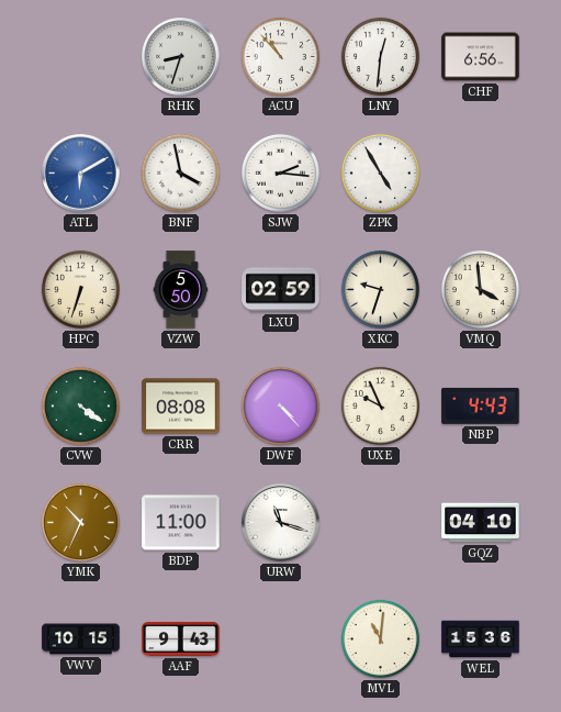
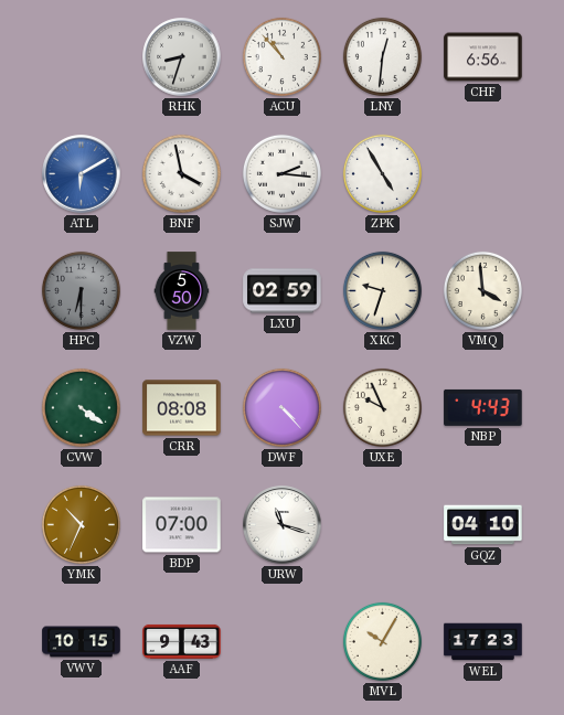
HPC: 6:33 -> 6:30 (81, 290)
HPC dial: cream -> grey (81, 290)
BDP: 11:00 -> 07:00 (182, 525)
MVL: 11:01 -> 10:05 (382, 641)
WEL: 15:36 -> 17:23 (483, 642)
